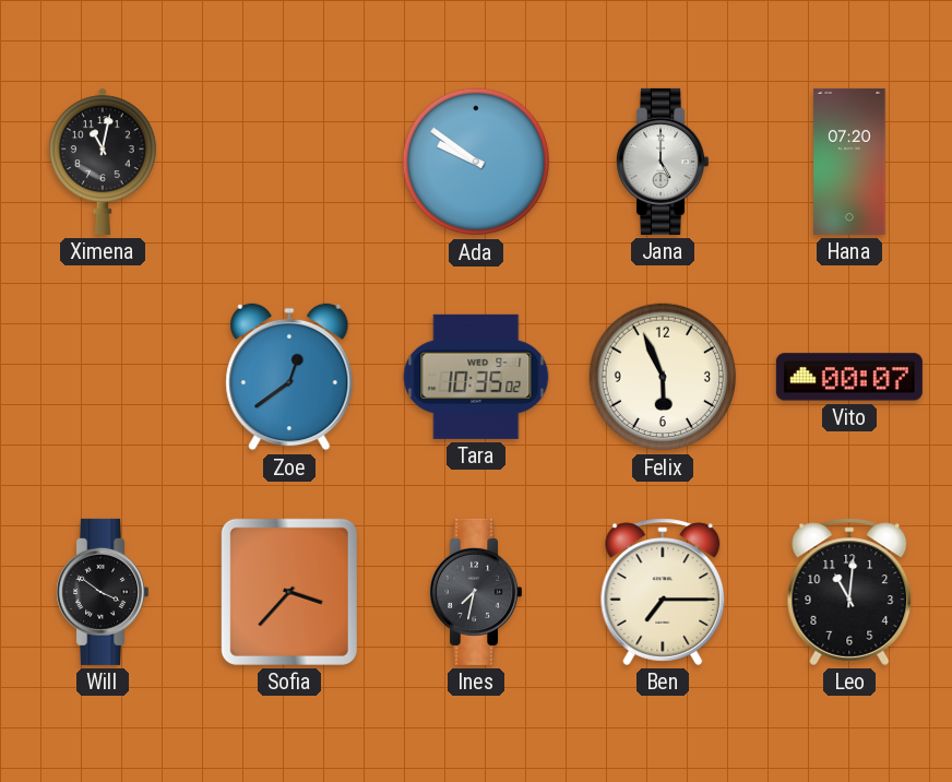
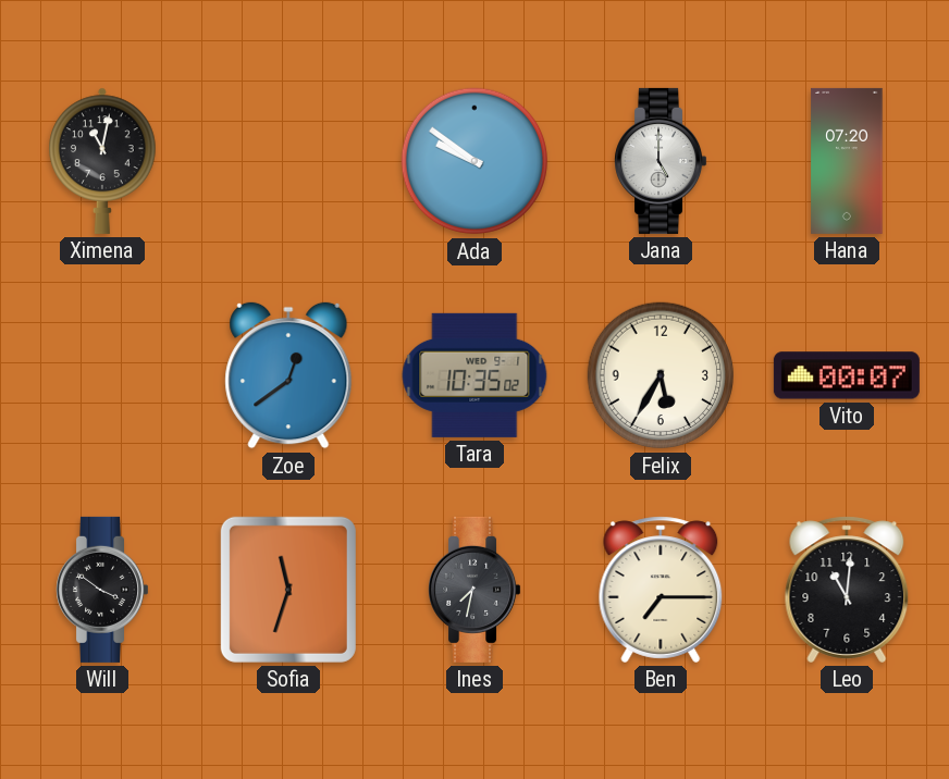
Felix: 5:56 -> 5:35 (661, 375)
Sofia: 3:37 -> 11:33 (288, 590)
